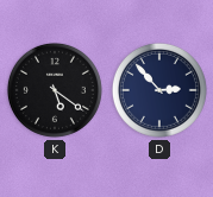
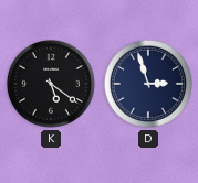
D: 2:53 -> 2:57 (148, 84)
